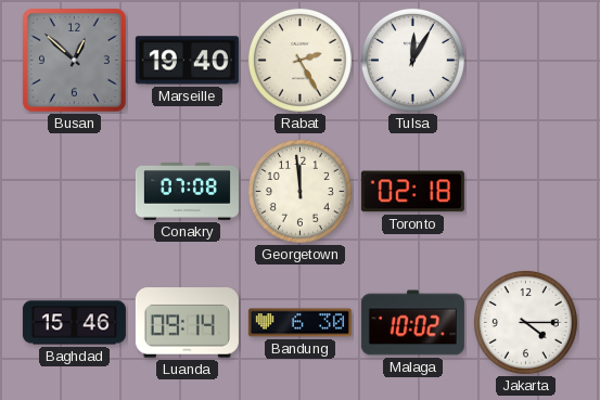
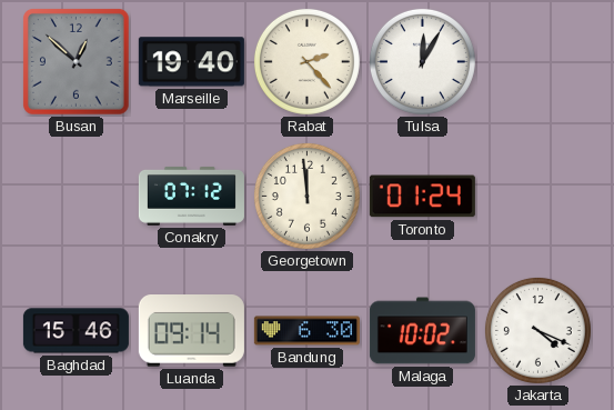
Rabat: 2:25 -> 2:23 (306, 61)
Conakry: 07:08 -> 07:12 (191, 196)
Toronto: 02:18 -> 01:24 (422, 197)
Jakarta: 4:15 -> 4:19 (537, 330)
